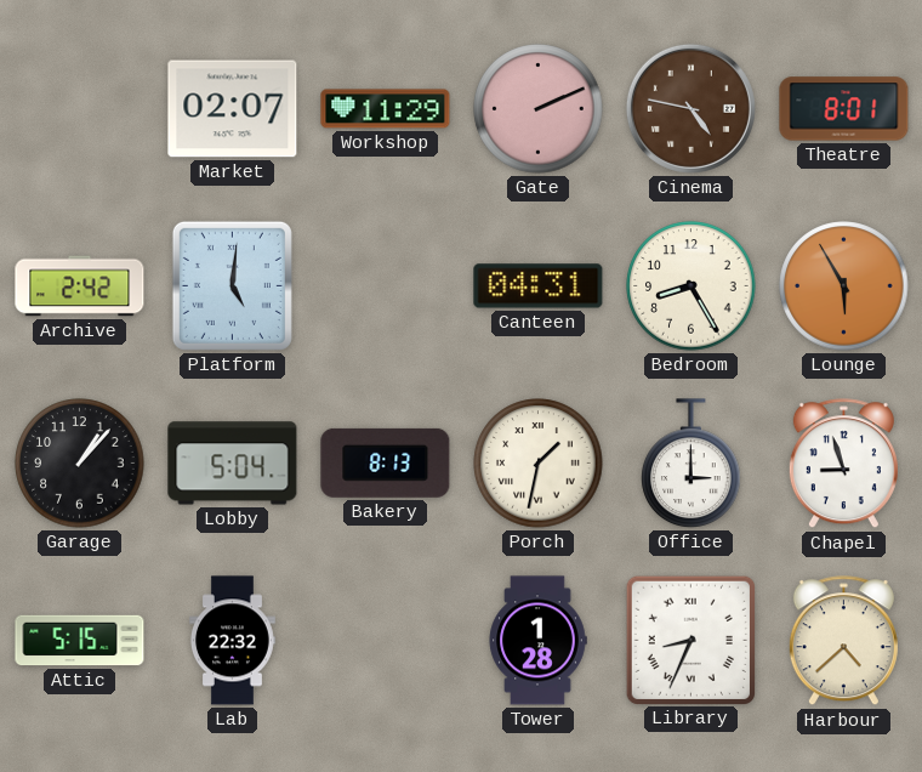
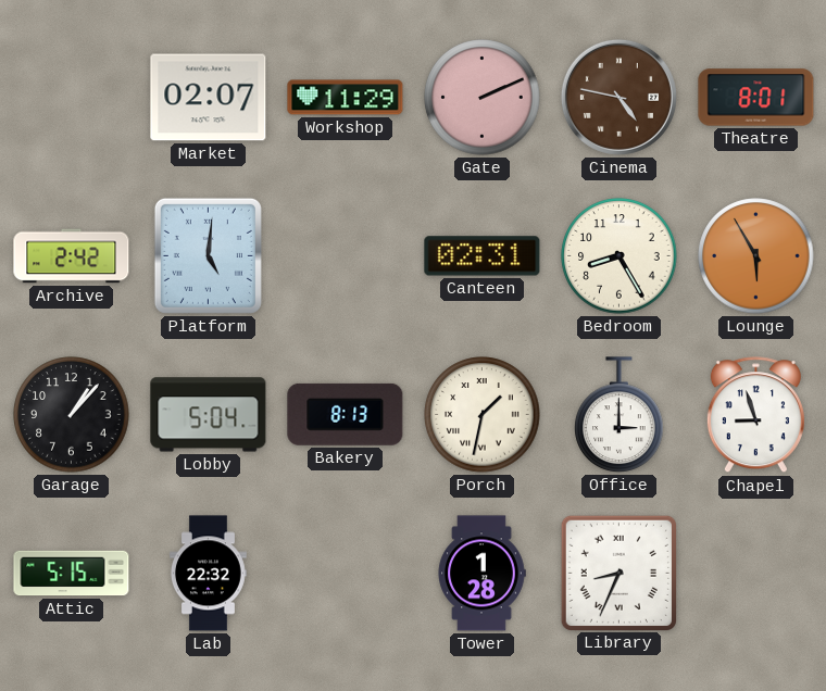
Canteen: 04:31 -> 02:31 (483, 256)
Harbour: 4:38 -> none (843, 641)
